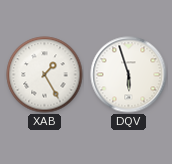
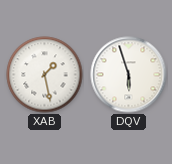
XAB: 1:25 -> 1:28 (45, 75)
